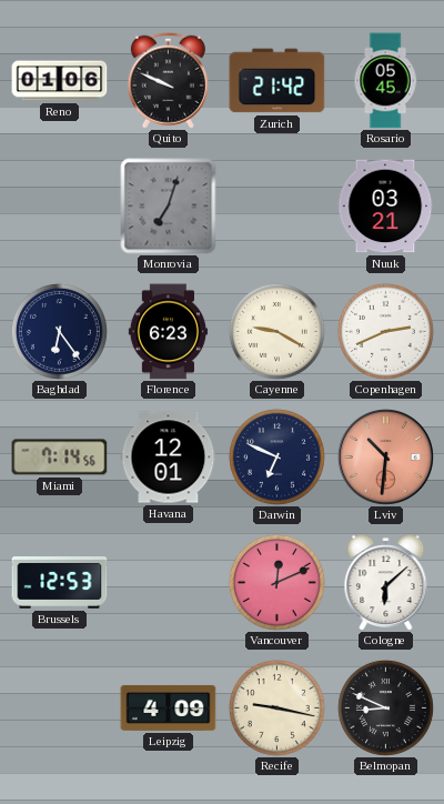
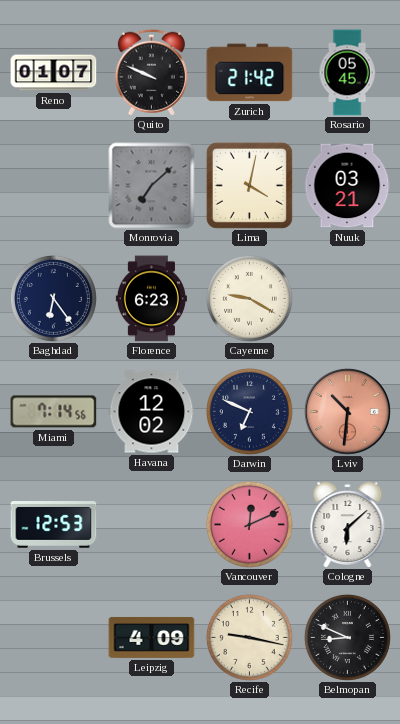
Reno: 01:06 -> 01:07 (54, 73)
Monrovia: 7:03 -> 7:08 (152, 186)
Lima: none -> 4:02 (249, 185)
Copenhagen: 2:41 -> none (385, 331)
Havana: 12:01 -> 12:02 (152, 412)
